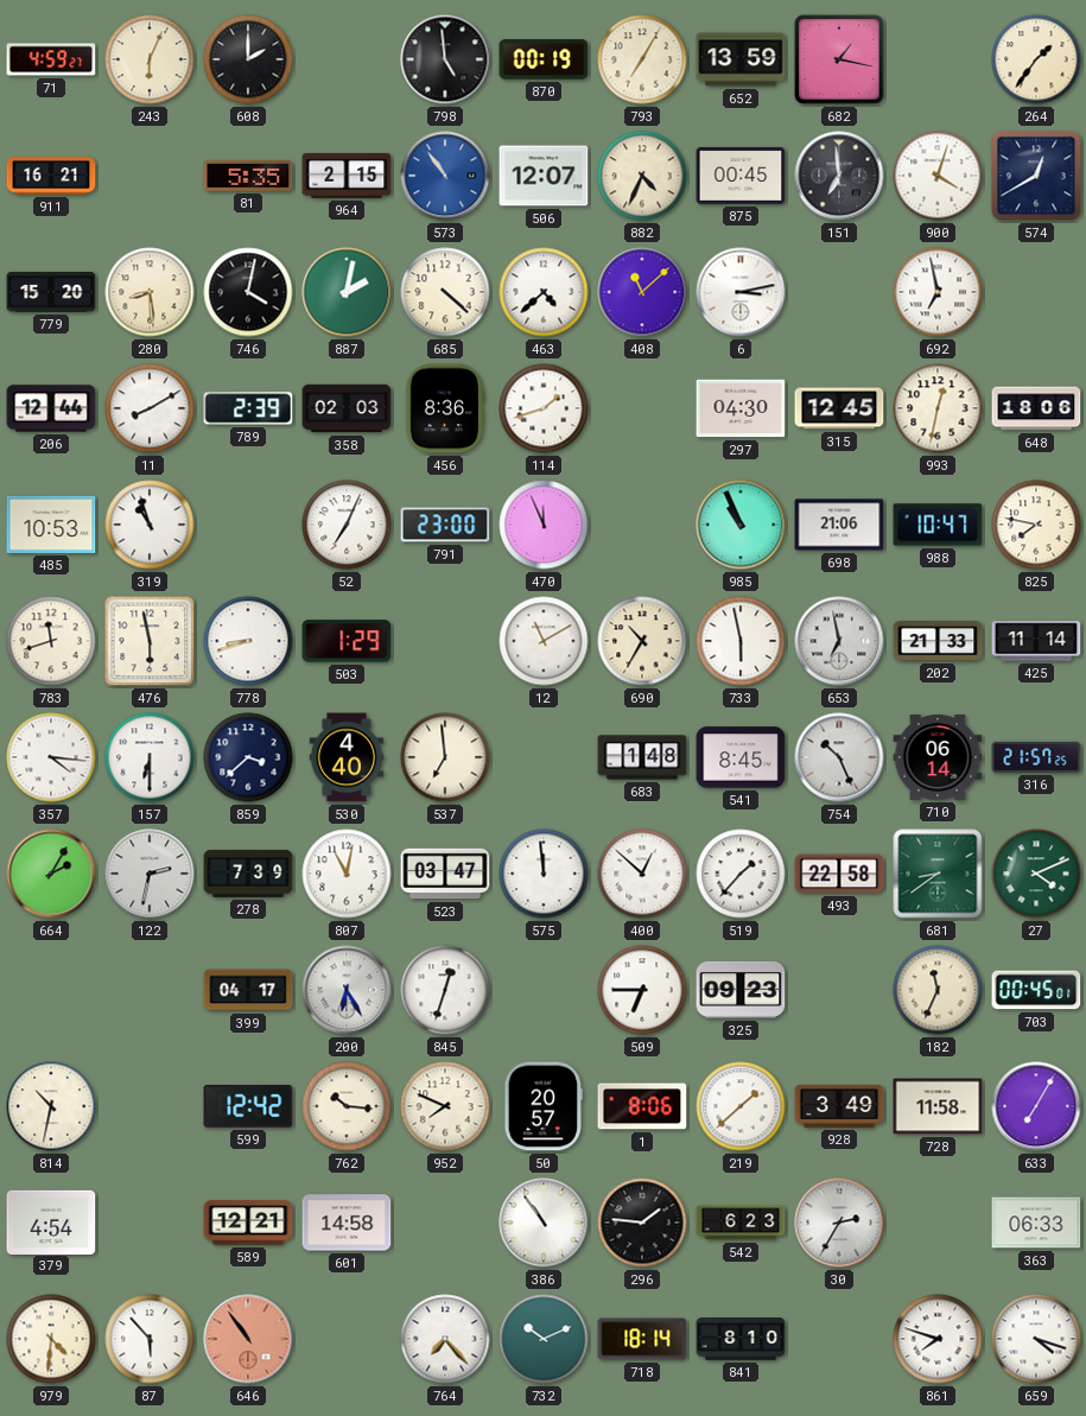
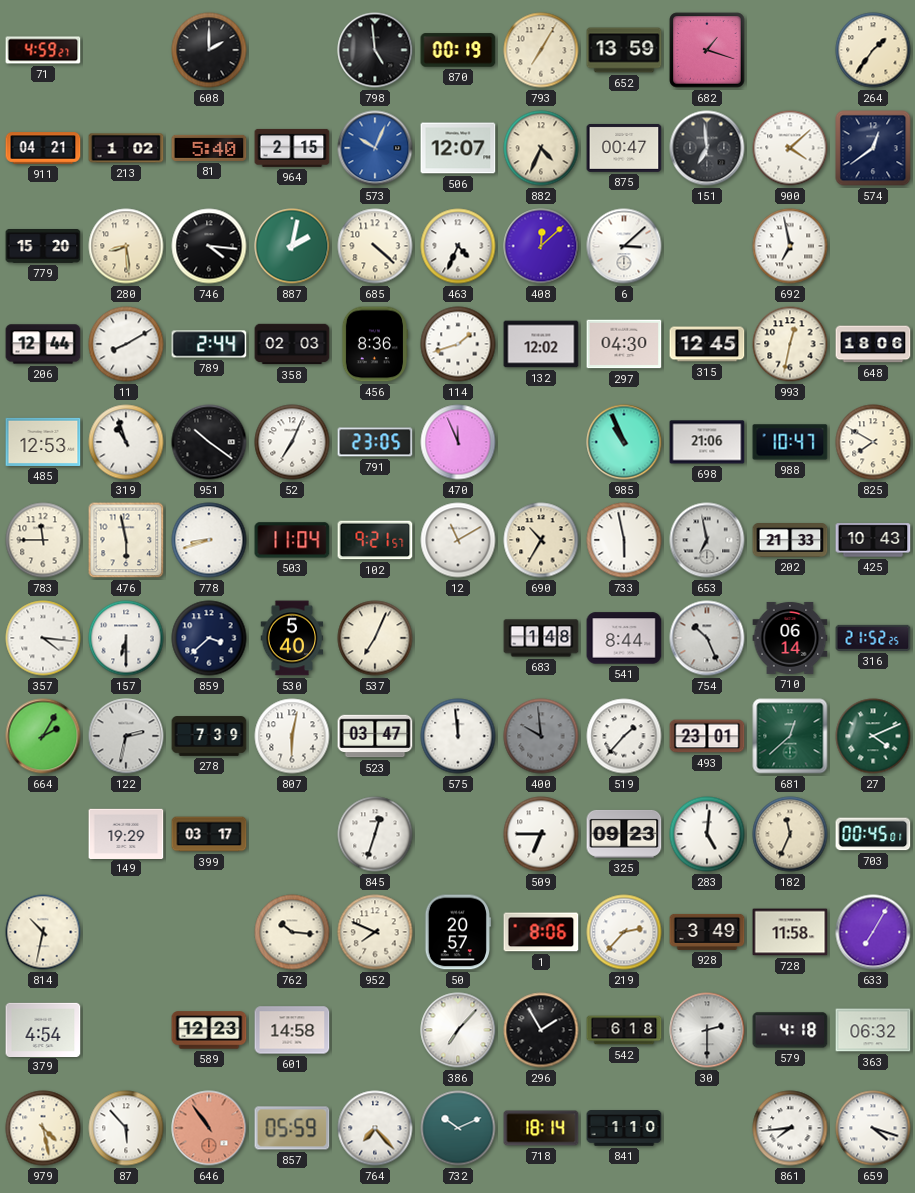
243: 6:04 -> none (150, 59)
682: 1:17 -> 1:18 (707, 50)
911: 16:21 -> 04:21 (43, 148)
213: none -> 1:02 (126, 148)
81: 5:35 -> 5:40 (209, 148)
573: 10:54 -> 10:04 (375, 148)
875: 00:45 -> 00:47 (624, 148)
900: 4:03 -> 4:08 (790, 148)
574: 12:40 -> 12:39 (873, 148)
746: 4:02 -> 4:16 (209, 246)
463: 4:38 -> 4:34 (458, 246)
408: 11:08 -> 12:08 (541, 246)
6: 3:13 -> 3:08 (624, 246)
789: 2:39 -> 2:44 (209, 344)
132: none -> 12:02 (541, 344)
485: 10:53 -> 12:53 (43, 442)
951: none -> 10:21 (209, 442)
791: 23:00 -> 23:05 (375, 442)
825: 7:47 -> 7:50 (873, 442)
783: 11:42 -> 11:45 (43, 540)
503: 1:29 -> 11:04 (292, 540)
102: none -> 9:21 (375, 540)
425: 11:14 -> 10:43 (873, 540)
530: 4:40 -> 5:40 (292, 638)
537: 6:59 -> 7:04 (375, 638)
541: 8:45 -> 8:44 (624, 638)
316: 21:57 -> 21:52 (873, 638)
807: 11:02 -> 6:02 (292, 736)
400: 12:52 -> 9:59 (541, 736)
400 dial: white -> grey (541, 736)
493: 22:58 -> 23:01 (707, 736)
681: 8:39 -> 12:38 (790, 736)
149: none -> 19:29 (126, 833)
399: 04:17 -> 03:17 (209, 834)
200: 6:25 -> none (347, 990)
283: none -> 5:01 (707, 834)
599: 12:42 -> none (248, 1107)
219: 1:38 -> 2:37 (624, 932)
589: 12:21 -> 12:23 (209, 1030)
386: 10:54 -> 7:07 (458, 1030)
296: 1:46 -> 1:55 (541, 1030)
542: 6:23 -> 6:18 (624, 1030)
30: 2:35 -> 2:30 (707, 1030)
579: none -> 4:18 (790, 1030)
363: 06:33 -> 06:32 (873, 1030)
979: 4:31 -> 4:28 (43, 1128)
857: none -> 05:59 (292, 1128)
841: 8:10 -> 1:10 (624, 1128)
861: 7:48 -> 7:44 (790, 1128)
